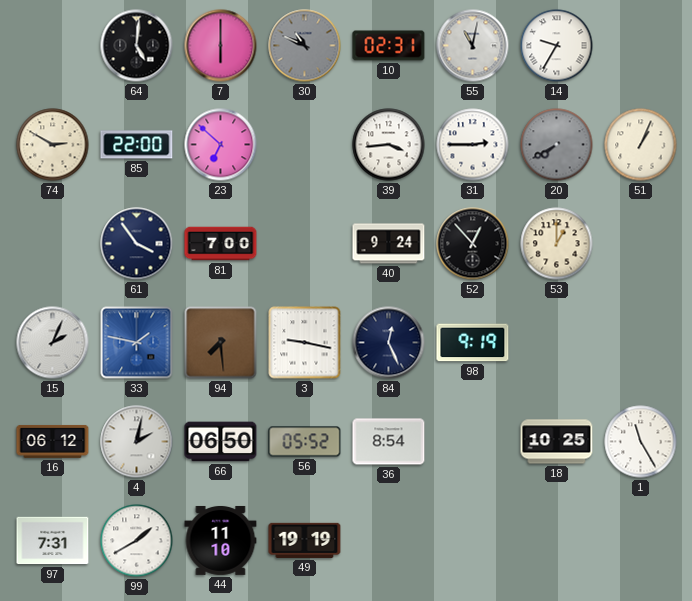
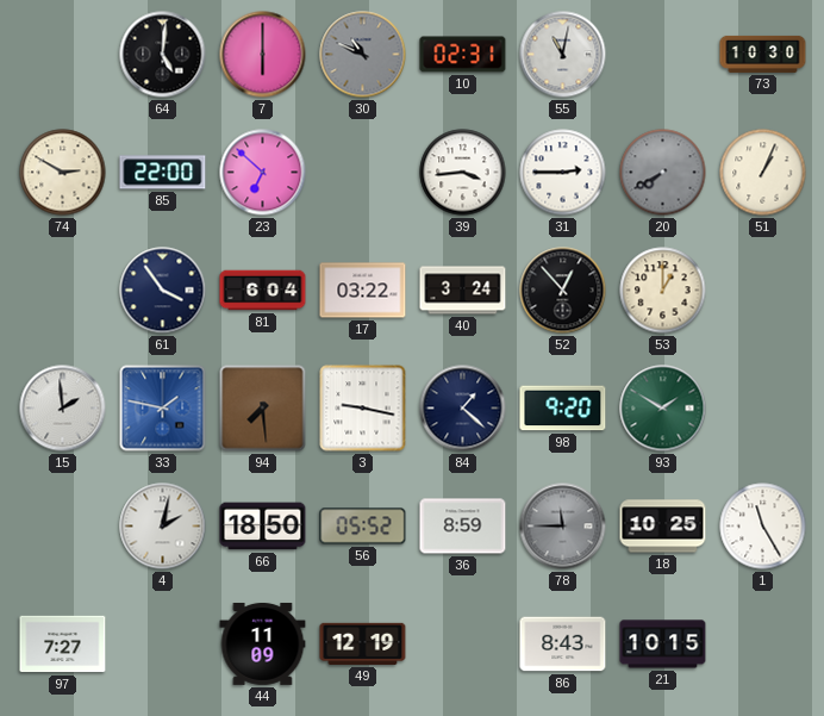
14: 9:35 -> none (557, 46)
73: none -> 10:30 (763, 54)
81: 7:00 -> 6:04 (263, 291)
17: none -> 03:22 (363, 291)
40: 9:24 -> 3:24 (463, 291)
15: 2:04 -> 1:59 (63, 409)
84: 12:26 -> 1:22 (463, 409)
98: 9:19 -> 9:20 (563, 409)
93: none -> 1:50 (663, 409)
16: 06:12 -> none (53, 441)
66: 06:50 -> 18:50 (263, 527)
36: 8:54 -> 8:59 (463, 527)
78: none -> 11:45 (563, 527)
97: 7:31 -> 7:27 (63, 645)
99: 1:40 -> none (137, 541)
44: 11:10 -> 11:09 (263, 643)
49: 19:19 -> 12:19 (363, 643)
86: none -> 8:43 (563, 645)
21: none -> 10:15 (663, 645)
